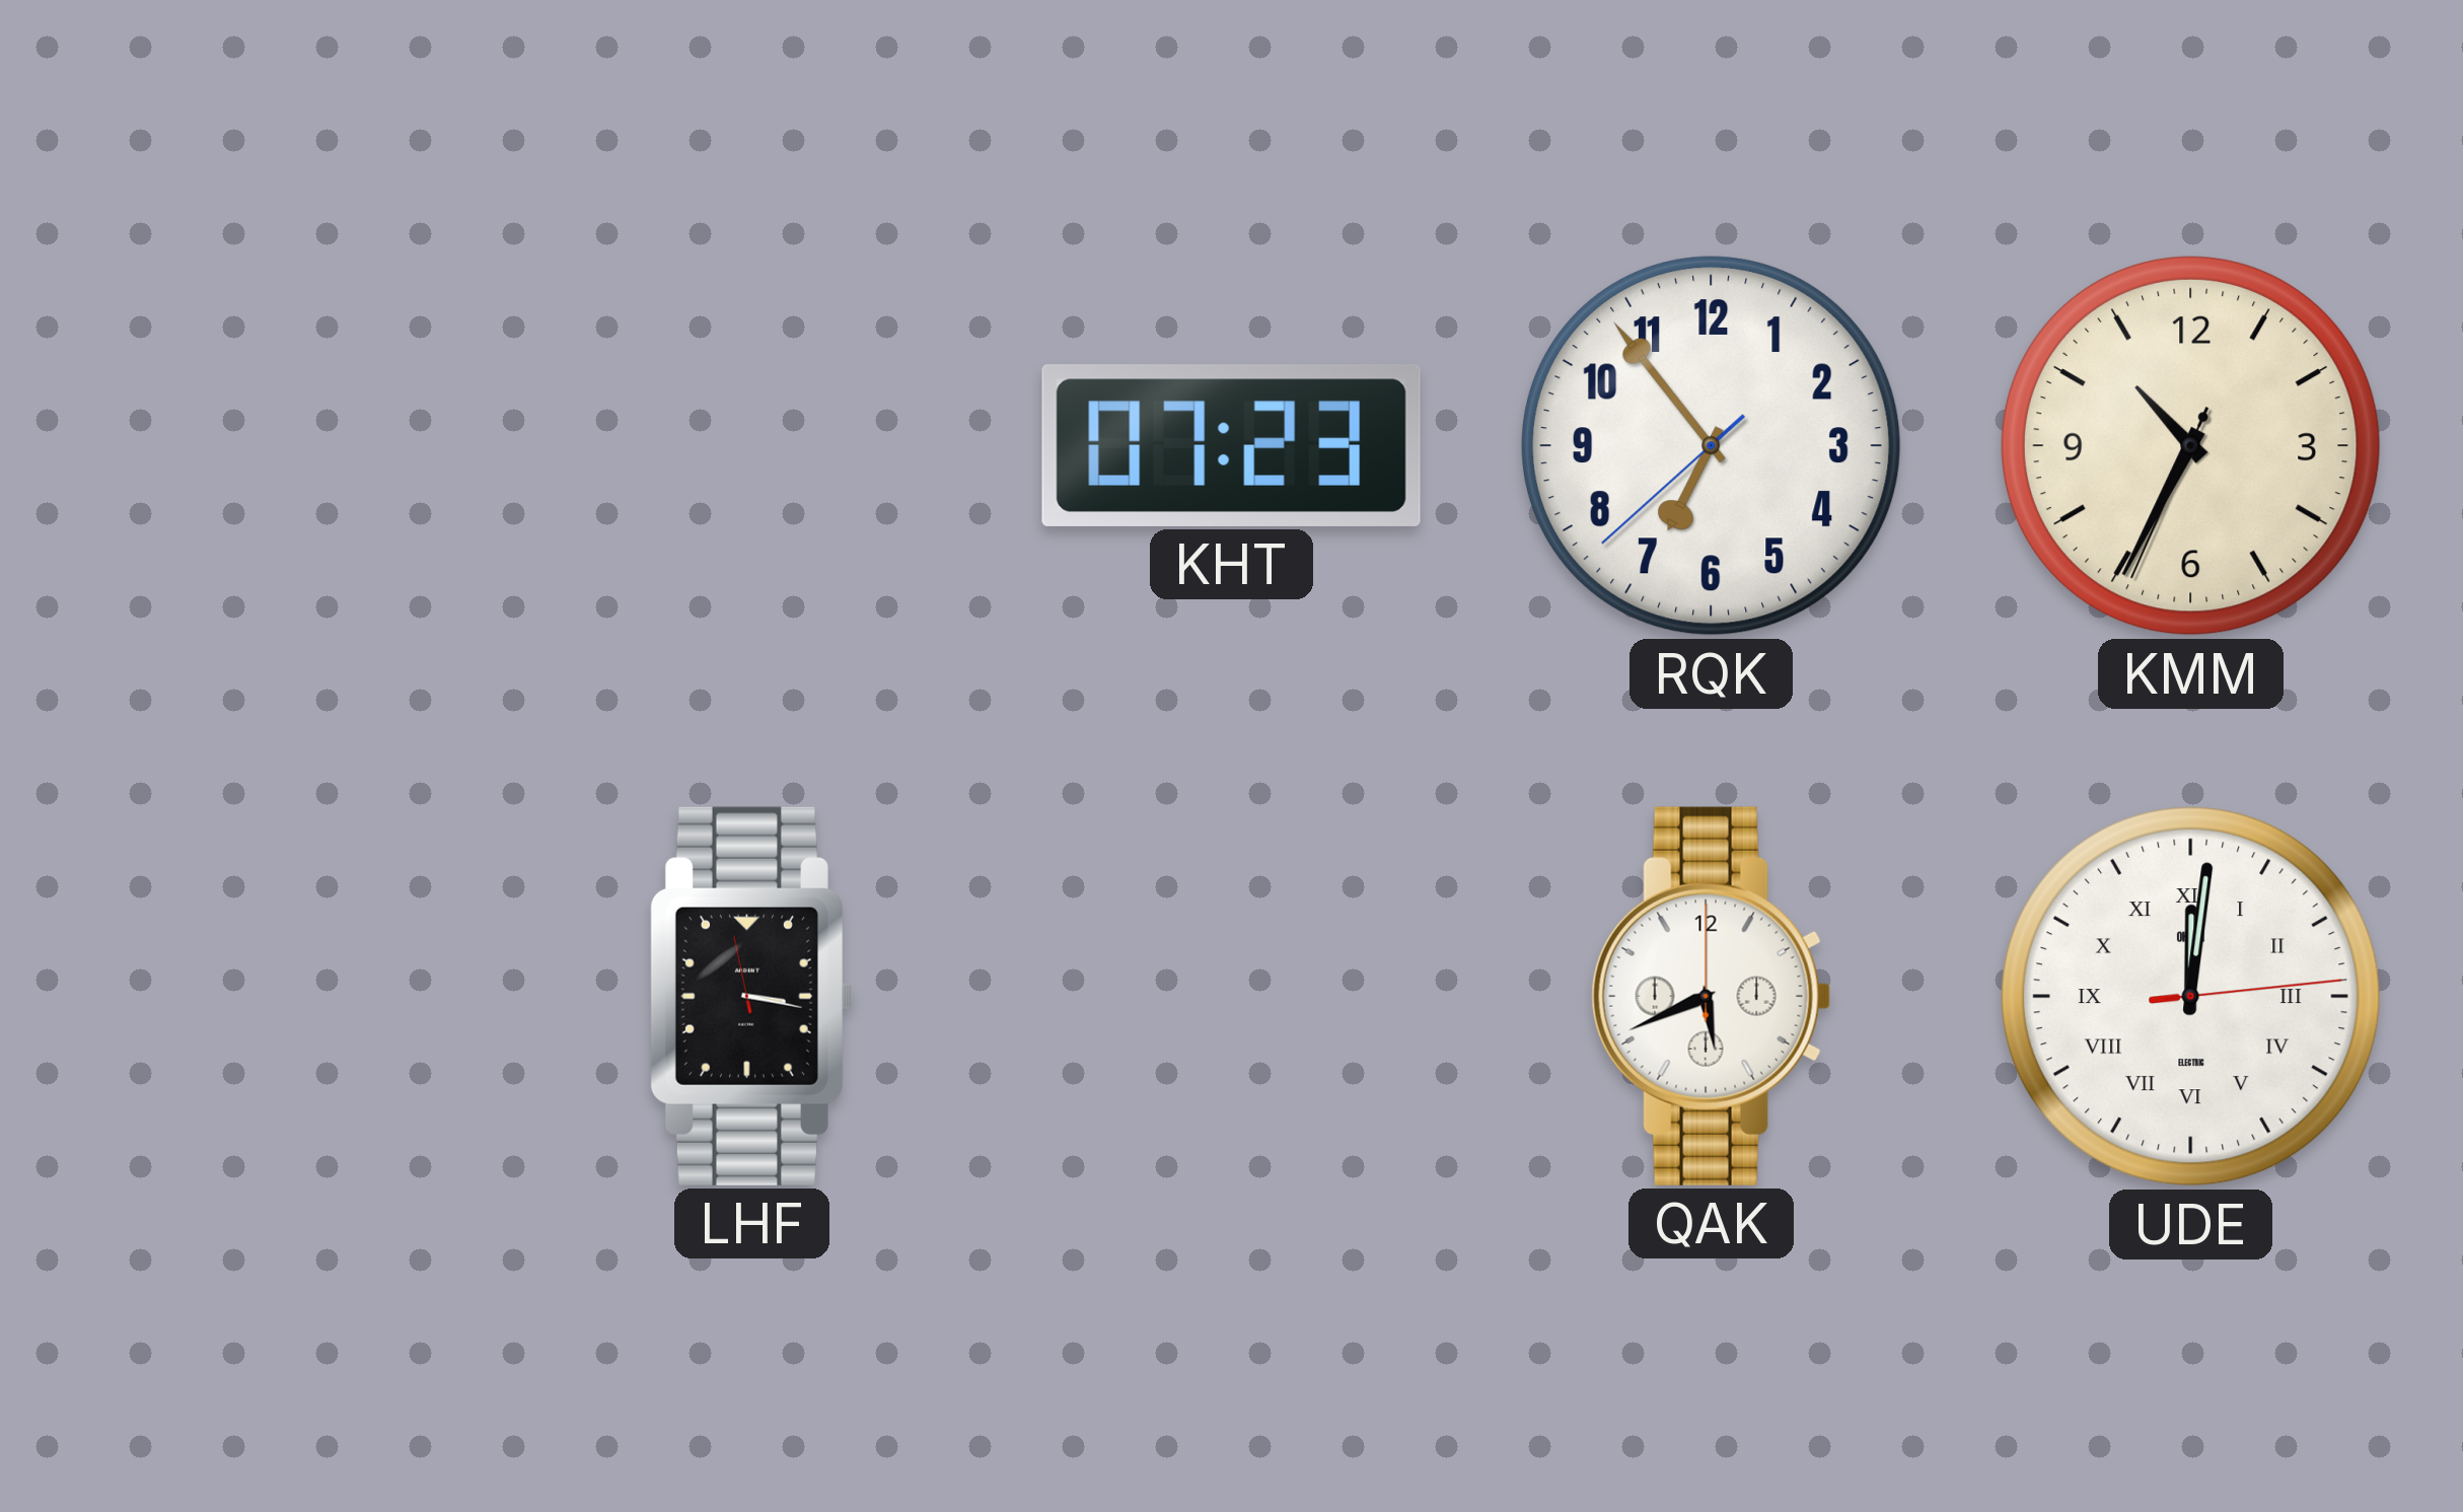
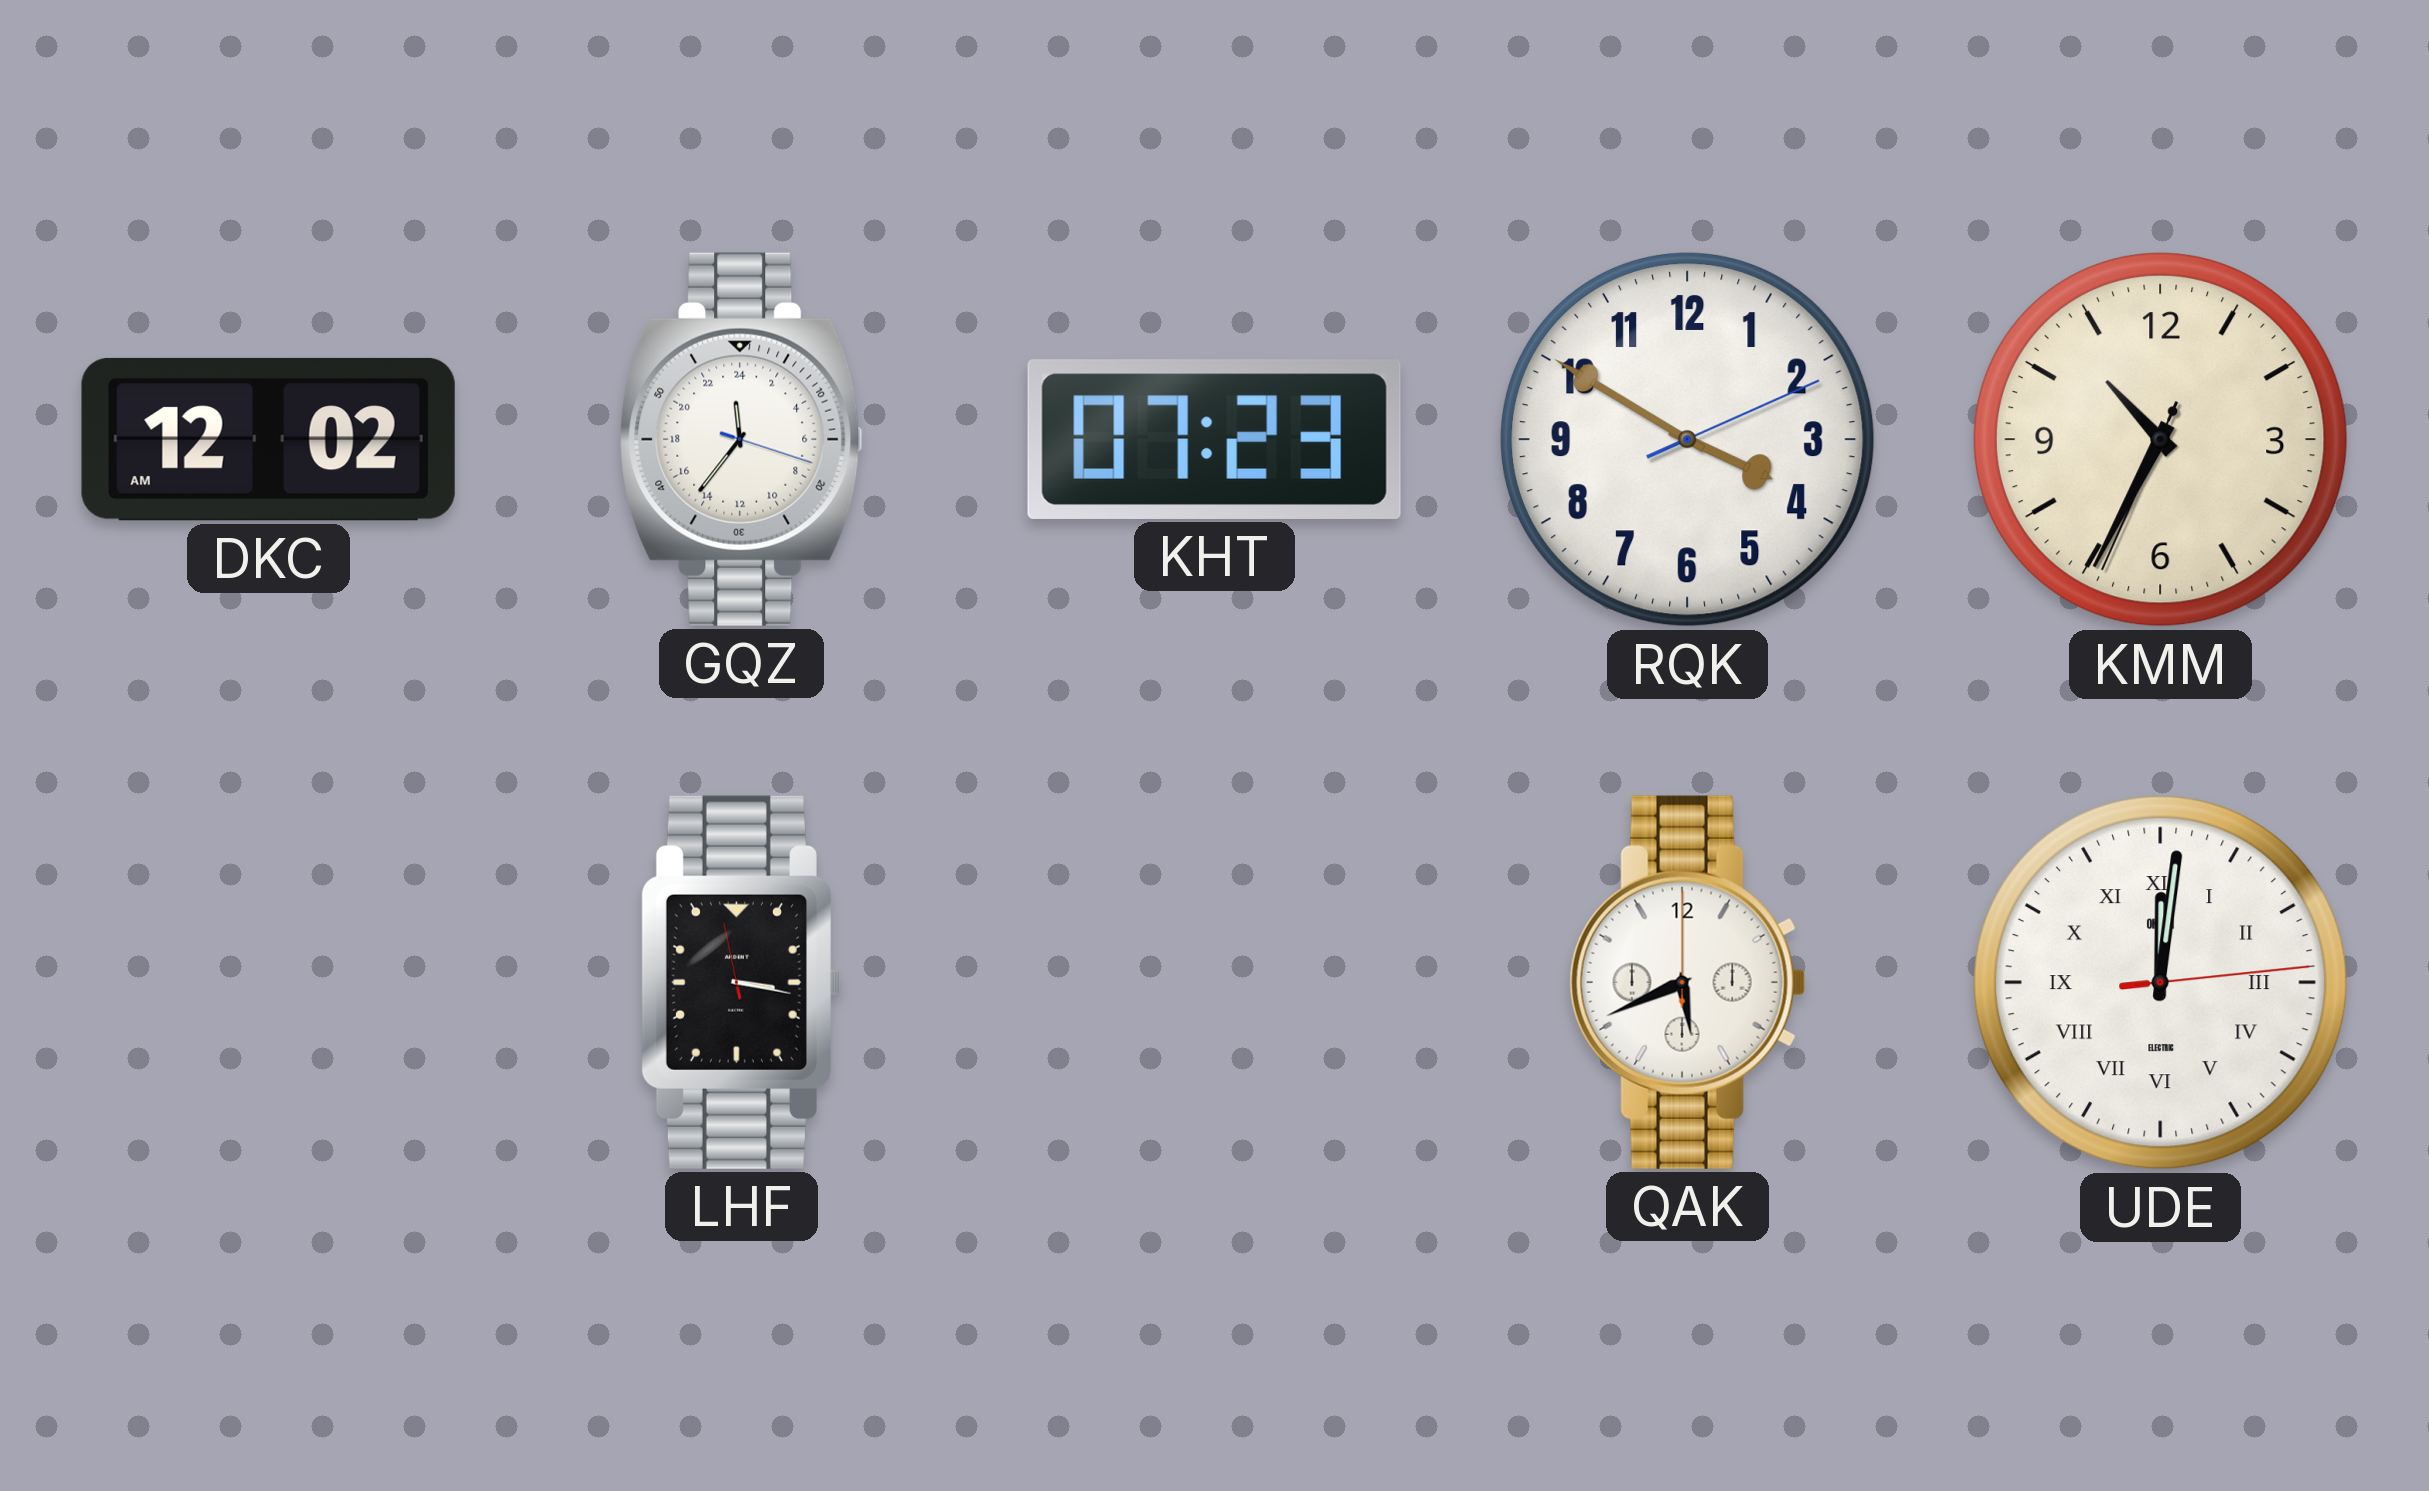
DKC: none -> 12:02 (268, 439)
GQZ: none -> 23:36 (742, 439)
RQK: 6:53 -> 3:50 (1687, 439)
